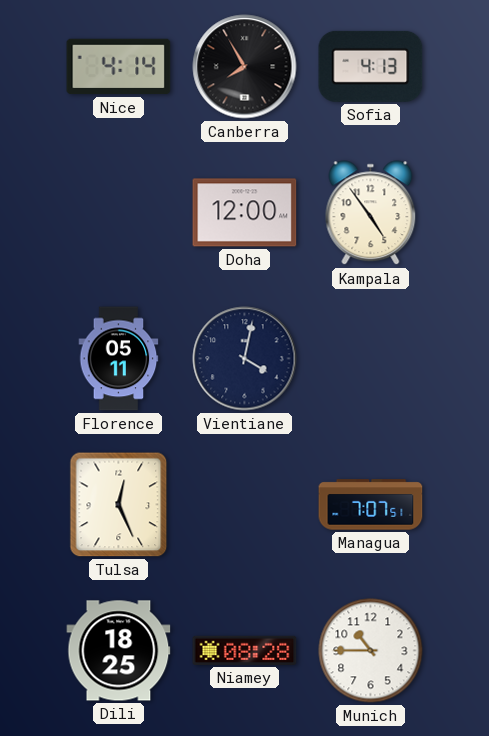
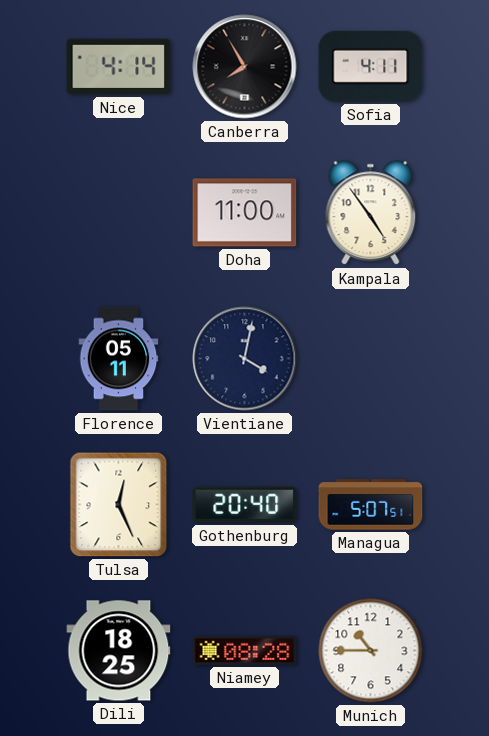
Sofia: 4:13 -> 4:11 (371, 66)
Doha: 12:00 -> 11:00 (245, 213)
Gothenburg: none -> 20:40 (245, 505)
Managua: 7:07 -> 5:07 (371, 505)
